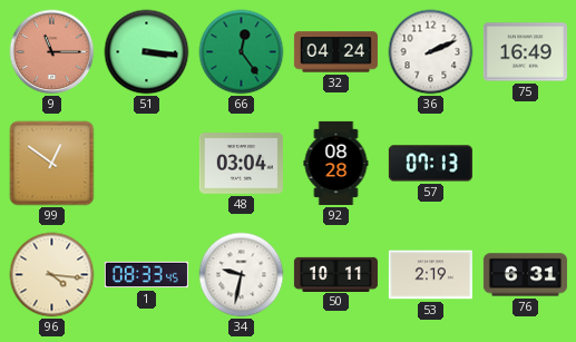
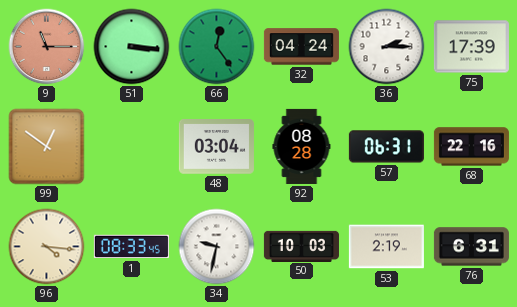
36: 2:11 -> 2:15 (387, 47)
75: 16:49 -> 17:39 (471, 47)
57: 07:13 -> 06:31 (386, 147)
68: none -> 22:16 (471, 147)
50: 10:11 -> 10:03 (301, 246)
